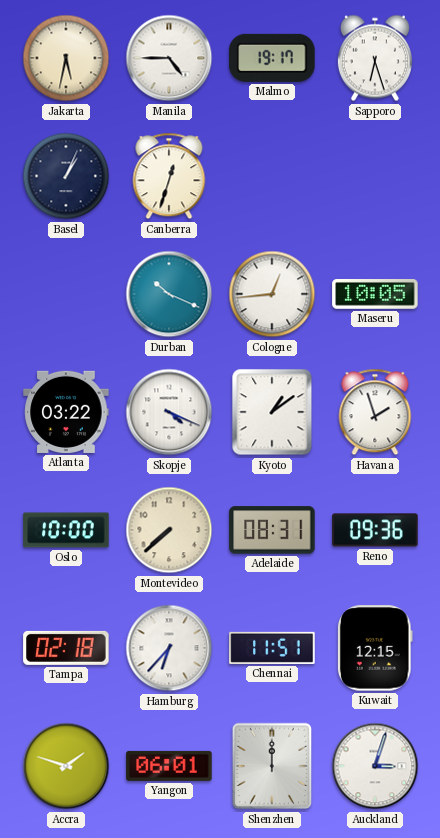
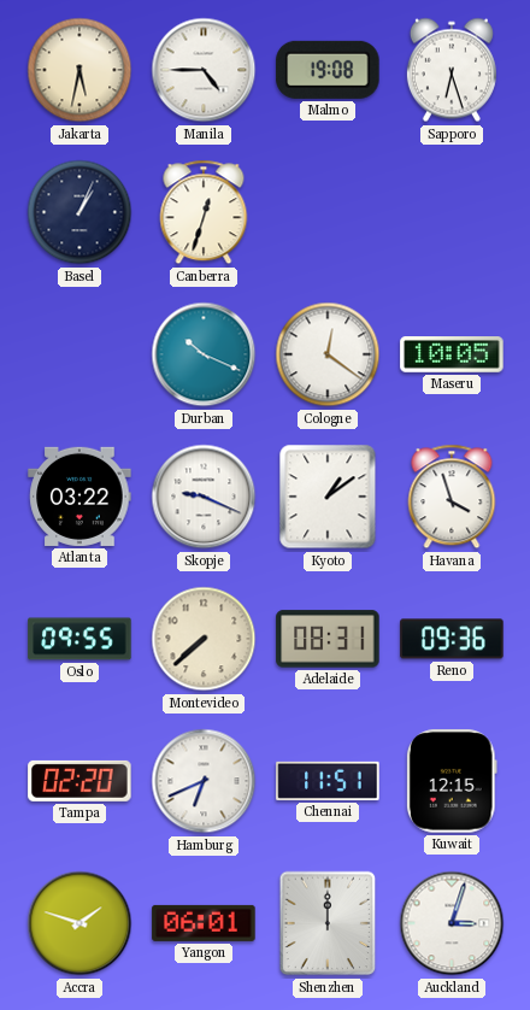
Malmo: 19:17 -> 19:08 (328, 70)
Cologne: 12:44 -> 12:21 (328, 354)
Skopje: 4:19 -> 9:19 (204, 497)
Havana: 1:57 -> 3:57 (452, 497)
Oslo: 10:00 -> 09:55 (79, 639)
Tampa: 02:18 -> 02:20 (79, 781)
Hamburg: 6:37 -> 6:41 (204, 781)
